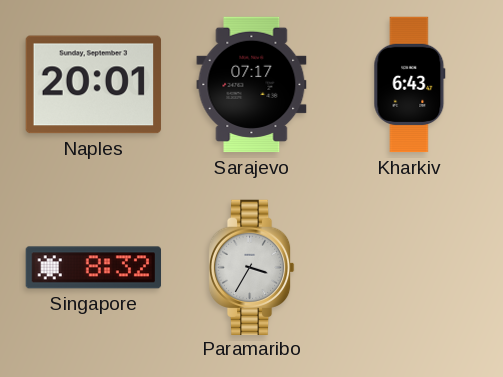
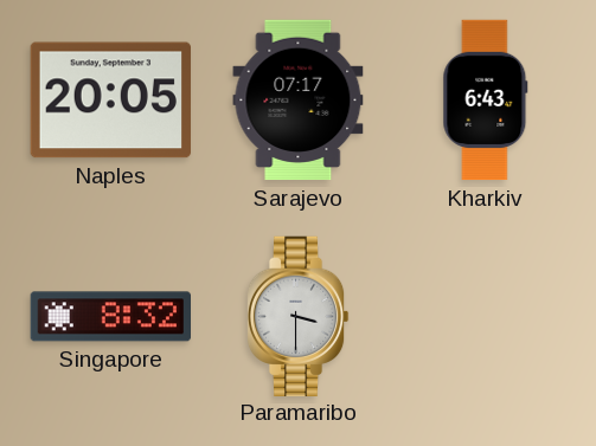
Naples: 20:01 -> 20:05 (110, 101)
Paramaribo: 3:35 -> 3:30 (297, 316)
